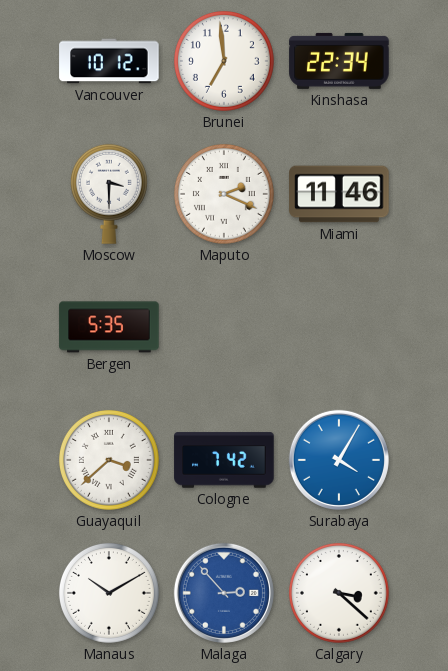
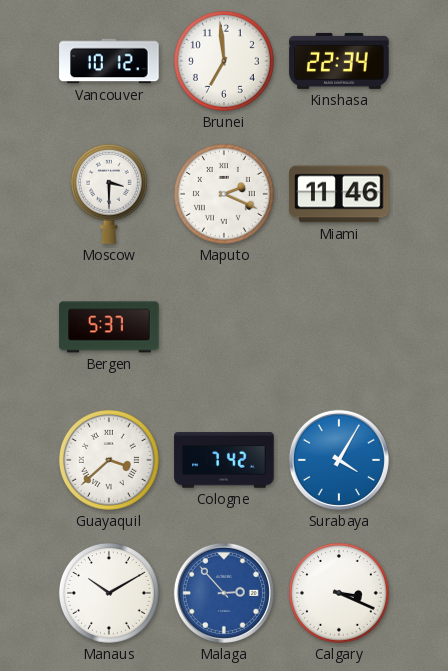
Bergen: 5:35 -> 5:37 (109, 327)
Calgary: 3:22 -> 3:19 (339, 593)
